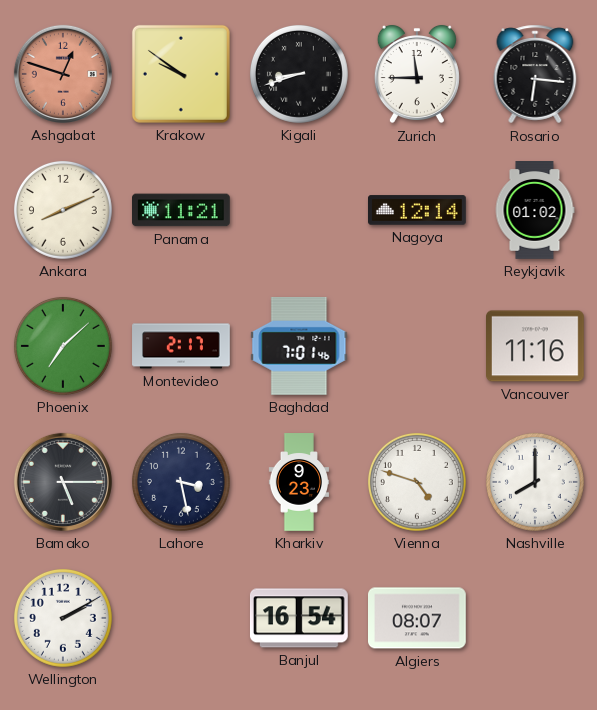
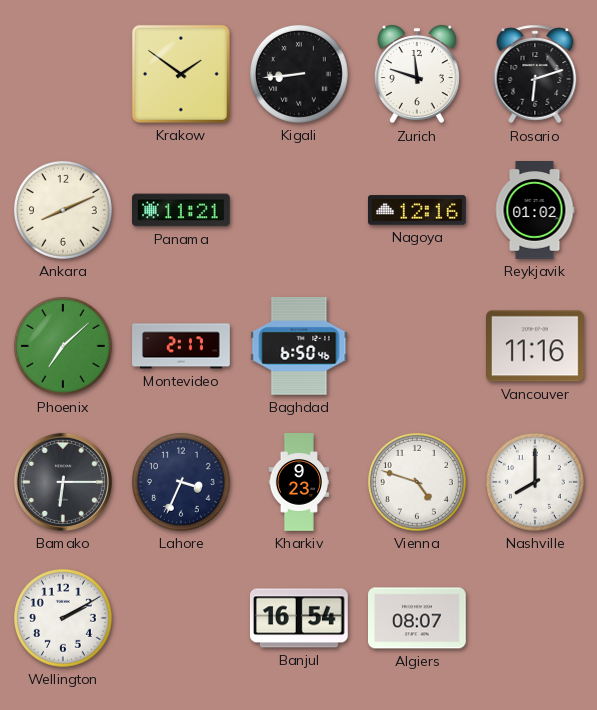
Ashgabat: 12:48 -> none (63, 74)
Krakow: 9:51 -> 1:51 (181, 74)
Kigali: 8:42 -> 8:44 (299, 74)
Zurich: 11:45 -> 11:48 (417, 74)
Rosario: 6:16 -> 6:12 (535, 74)
Nagoya: 12:14 -> 12:16 (418, 210)
Baghdad: 7:01 -> 6:50 (299, 346)
Bamako: 5:15 -> 6:15 (63, 482)
Lahore: 3:28 -> 3:34 (181, 482)
